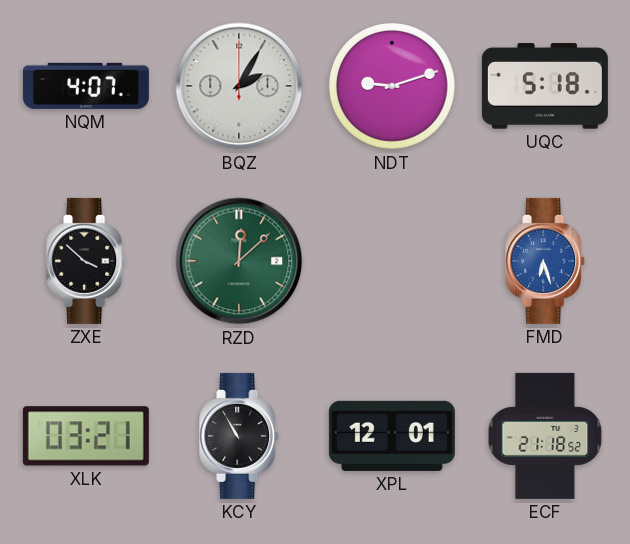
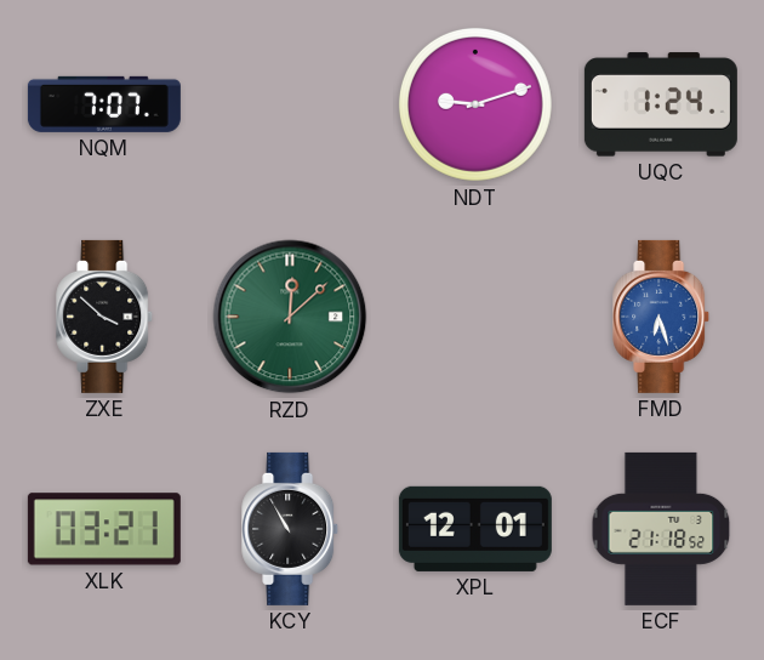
NQM: 4:07 -> 7:07 (104, 104)
BQZ: 2:05 -> none (239, 86)
UQC: 5:18 -> 1:24 (661, 104)
